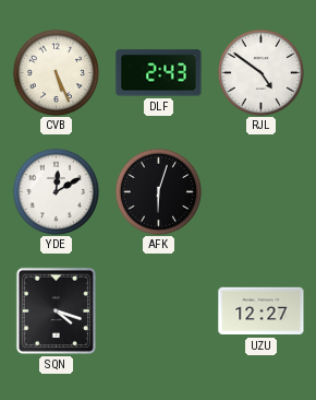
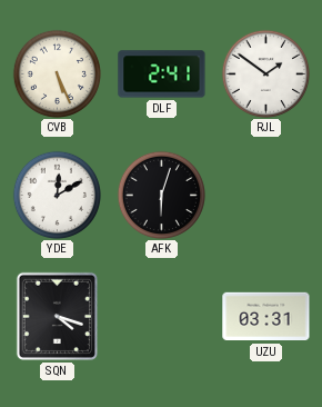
DLF: 2:43 -> 2:41 (162, 75)
RJL: 4:51 -> 1:51 (265, 73)
UZU: 12:27 -> 03:31 (266, 317)
